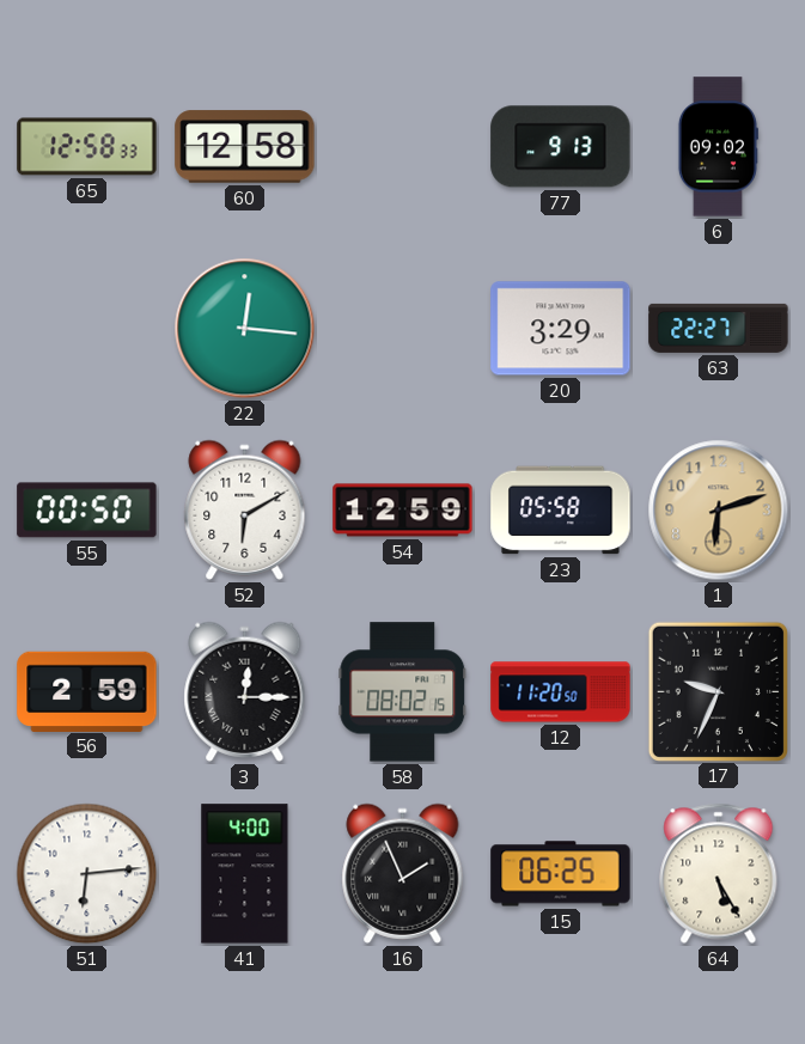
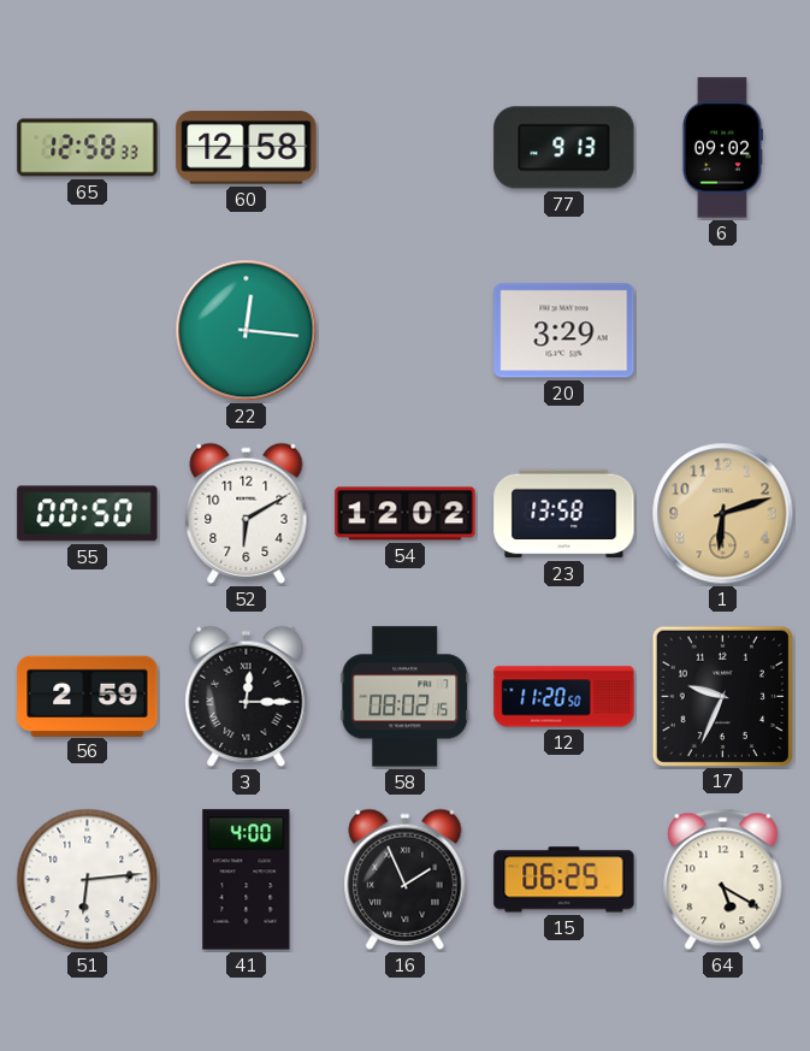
63: 22:27 -> none (719, 328)
54: 12:59 -> 12:02 (406, 514)
23: 05:58 -> 13:58 (564, 514)
64: 5:25 -> 5:20 (723, 879)
